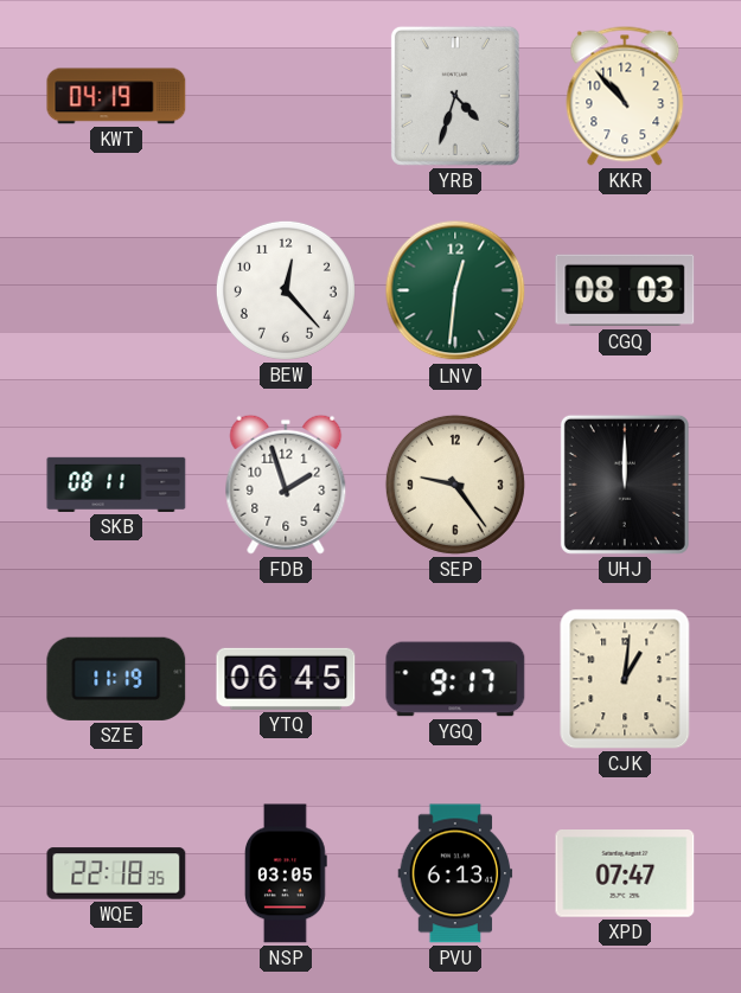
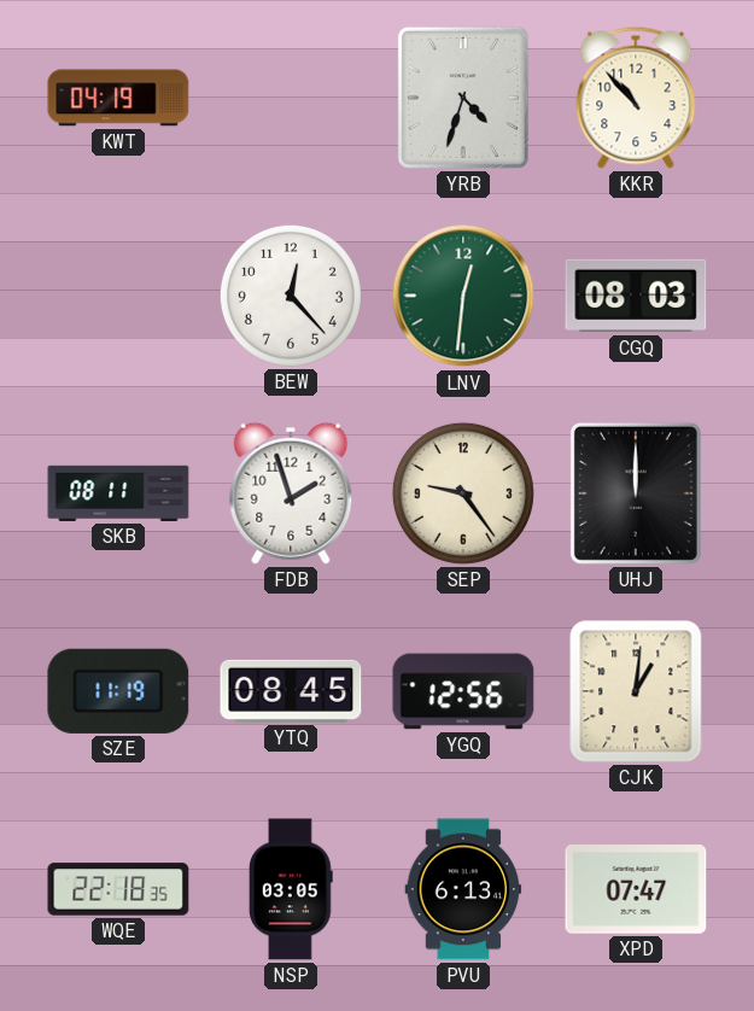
YTQ: 06:45 -> 08:45 (291, 691)
YGQ: 9:17 -> 12:56 (463, 691)
